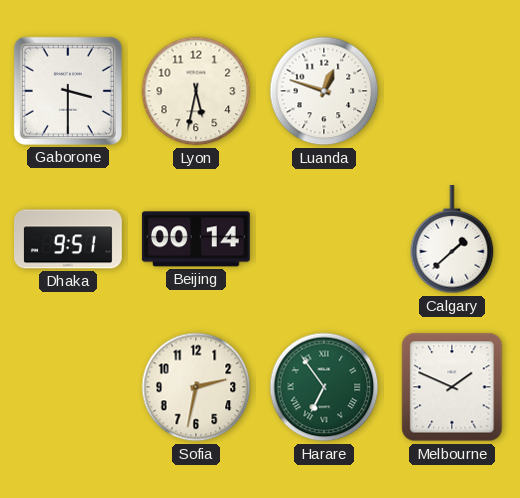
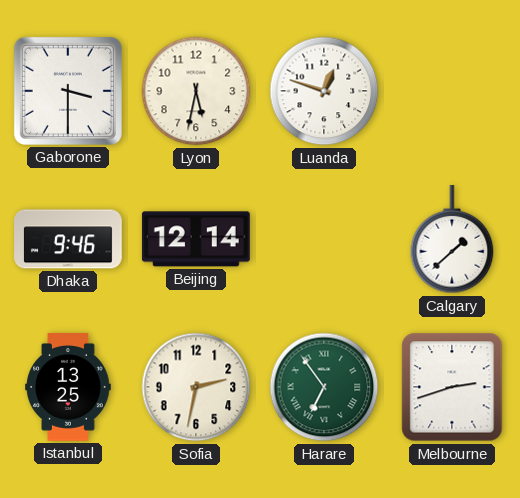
Dhaka: 9:51 -> 9:46 (69, 239)
Beijing: 00:14 -> 12:14 (196, 239)
Istanbul: none -> 13:25 (68, 388)
Melbourne: 1:49 -> 2:42 (452, 387)
